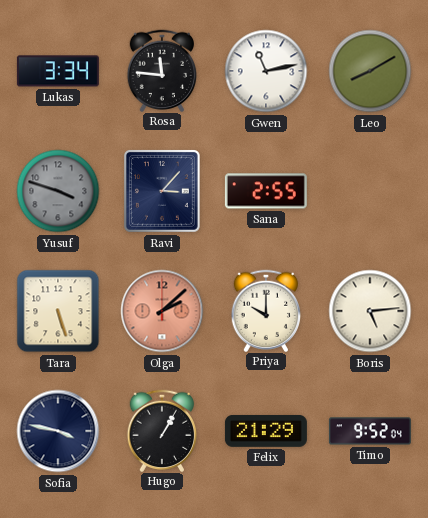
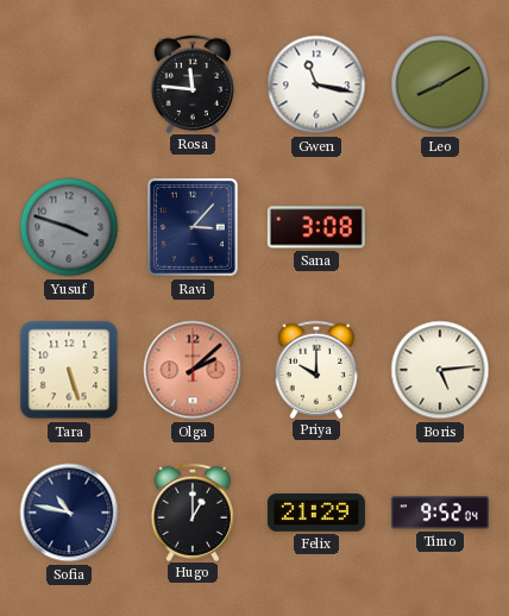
Lukas: 3:34 -> none (58, 71)
Gwen: 11:13 -> 11:17 (316, 84)
Sana: 2:55 -> 3:08 (316, 227)
Sofia: 3:47 -> 10:47 (69, 513)
Hugo: 1:05 -> 1:00 (193, 511)
